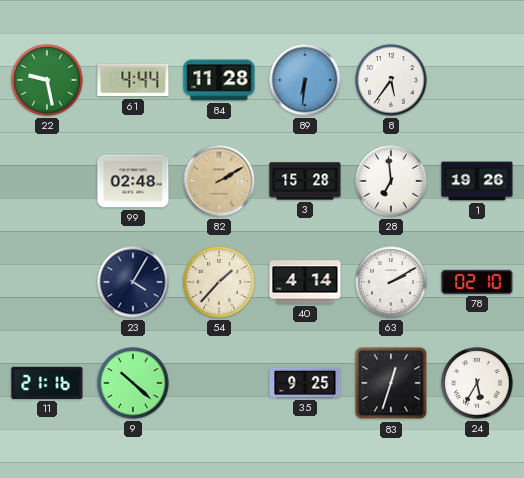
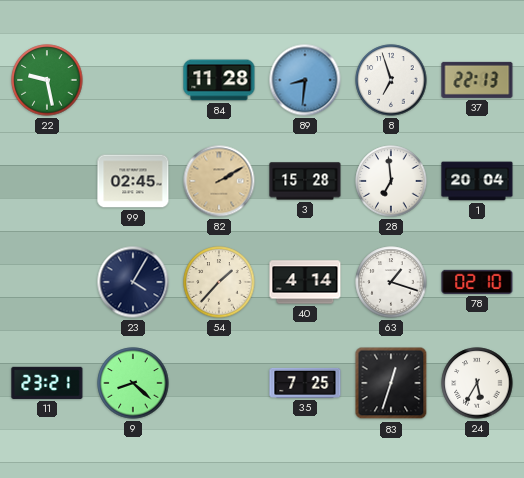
61: 4:44 -> none (133, 80)
89: 6:31 -> 8:31 (305, 80)
8: 5:36 -> 6:57 (391, 80)
37: none -> 22:13 (477, 80)
99: 02:48 -> 02:45 (133, 181)
1: 19:26 -> 20:04 (477, 181)
63: 2:10 -> 1:18 (391, 282)
11: 21:16 -> 23:21 (47, 383)
9: 10:22 -> 8:22 (133, 383)
35: 9:25 -> 7:25 (305, 383)
